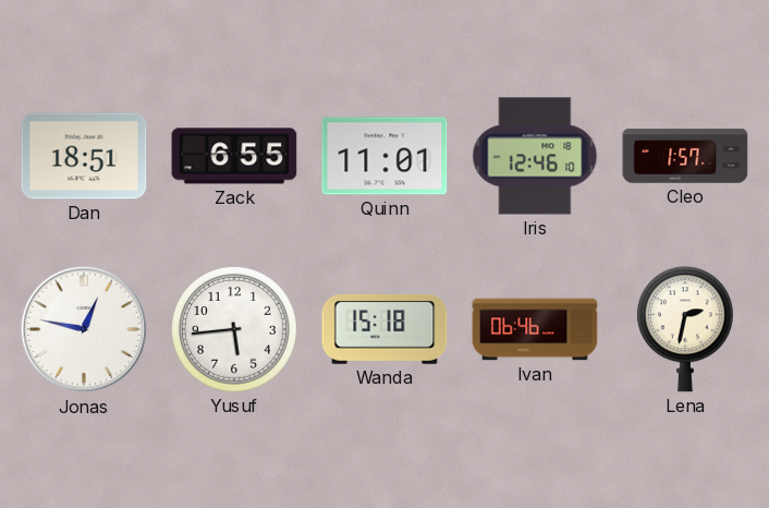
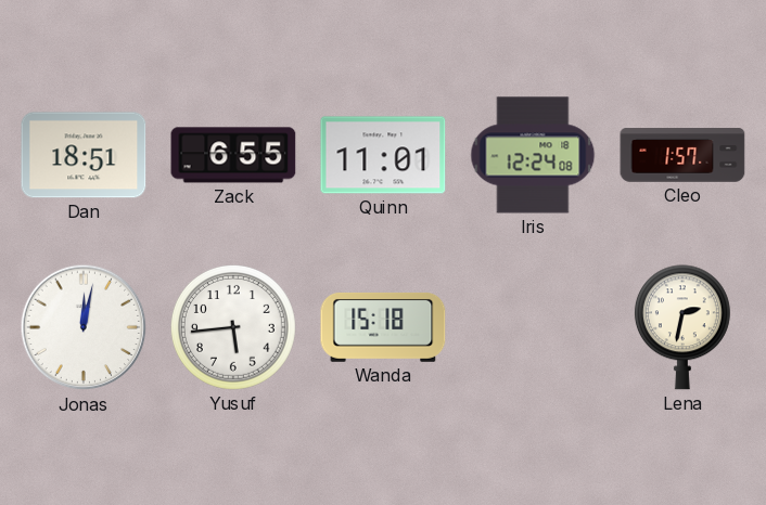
Iris: 12:46 -> 12:24 (533, 155)
Jonas: 12:47 -> 12:02 (84, 327)
Ivan: 06:46 -> none (535, 329)
